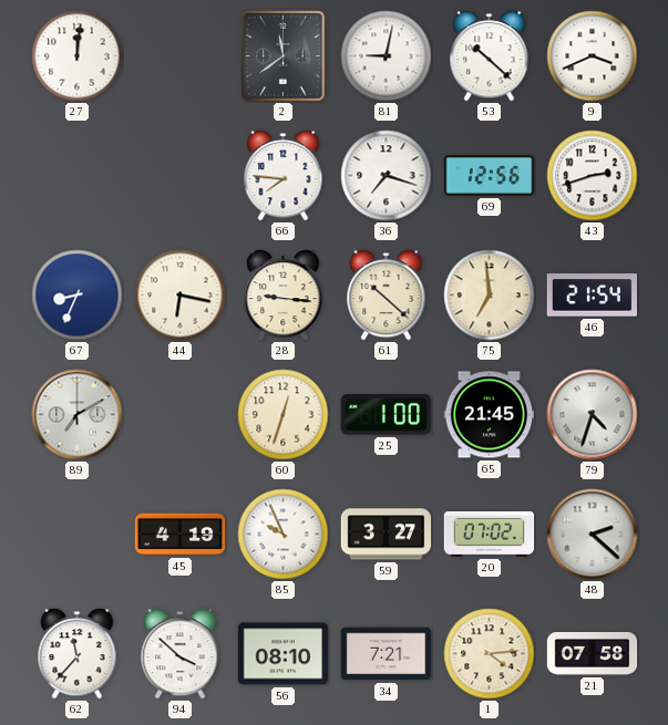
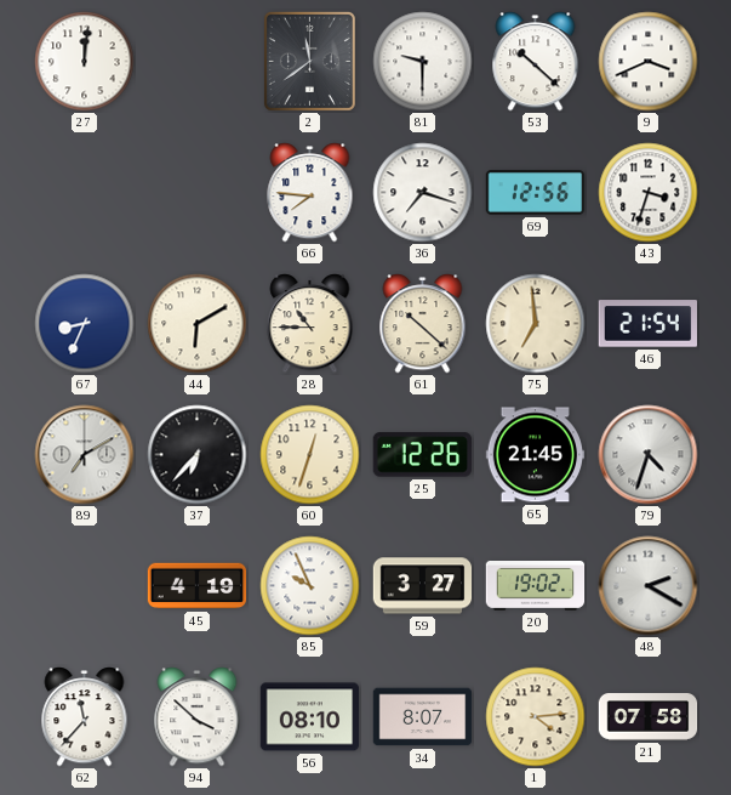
81: 9:02 -> 9:30 (423, 62)
43: 2:42 -> 3:33 (649, 193)
44: 6:17 -> 6:10 (198, 324)
28: 9:16 -> 10:45 (310, 324)
37: none -> 6:37 (198, 455)
25: 1:00 -> 12:26 (422, 455)
20: 07:02 -> 19:02 (536, 586)
48: 2:22 -> 2:20 (649, 586)
34: 7:21 -> 8:07 (423, 717)
